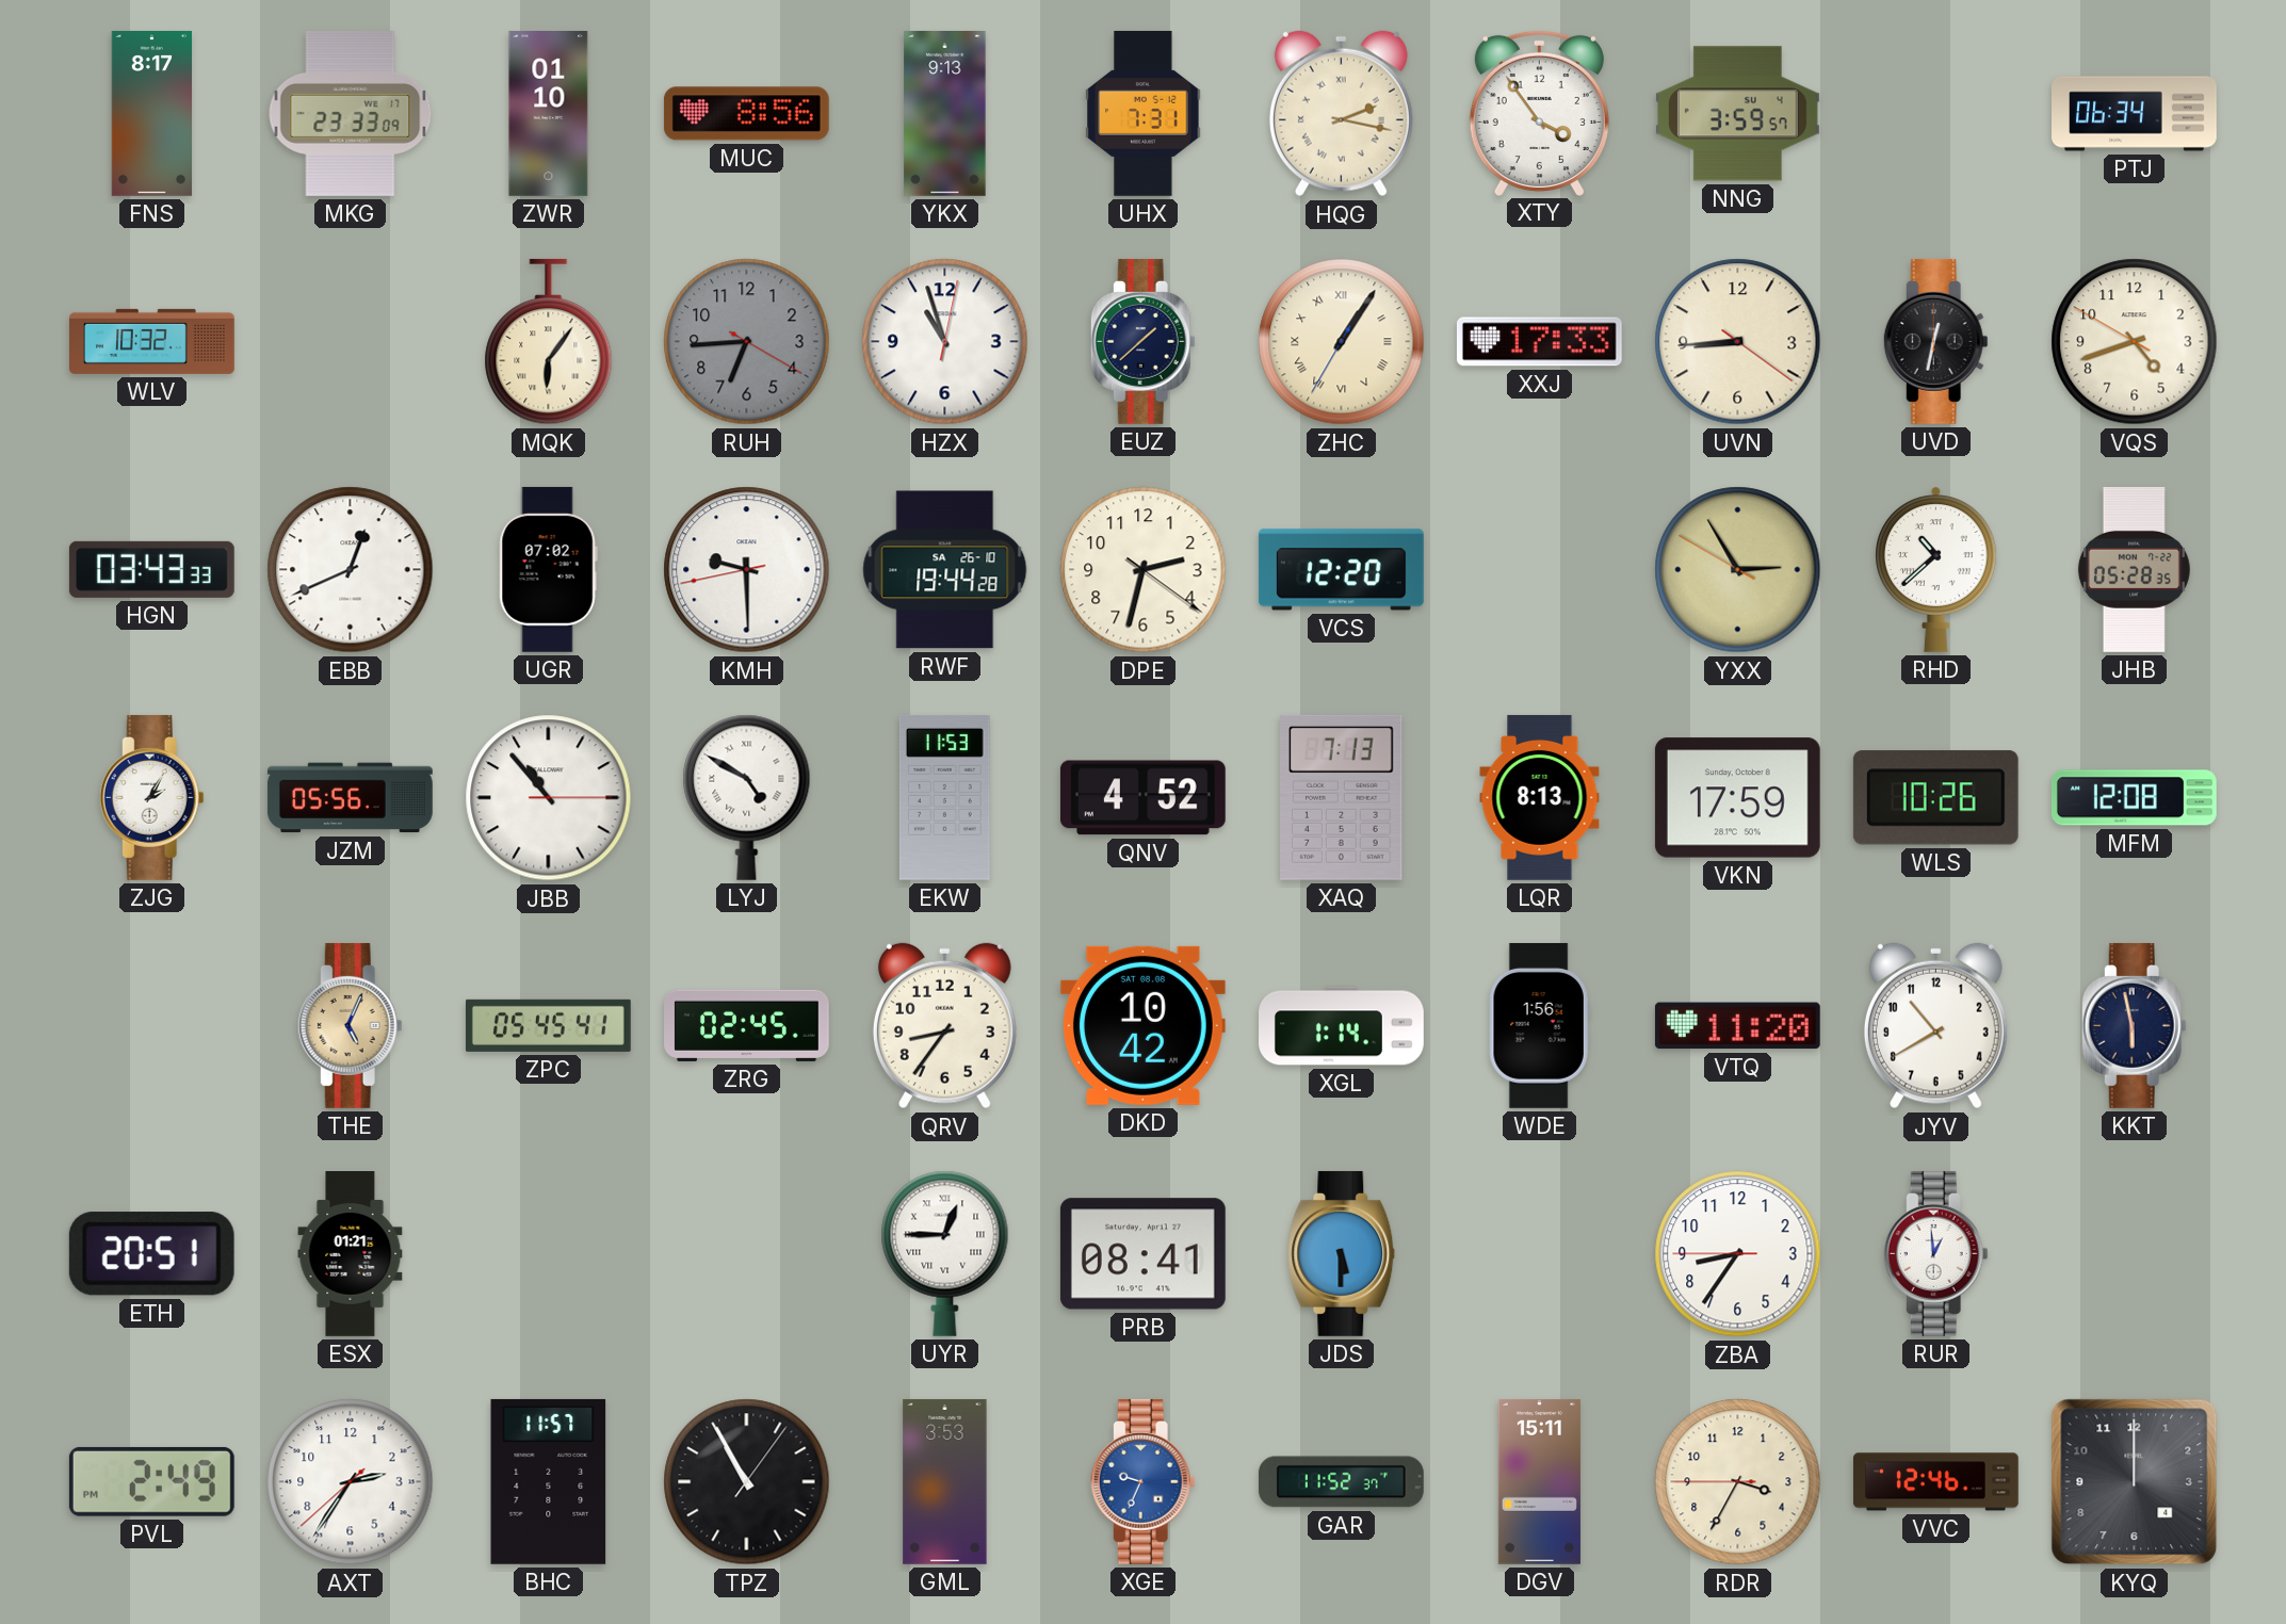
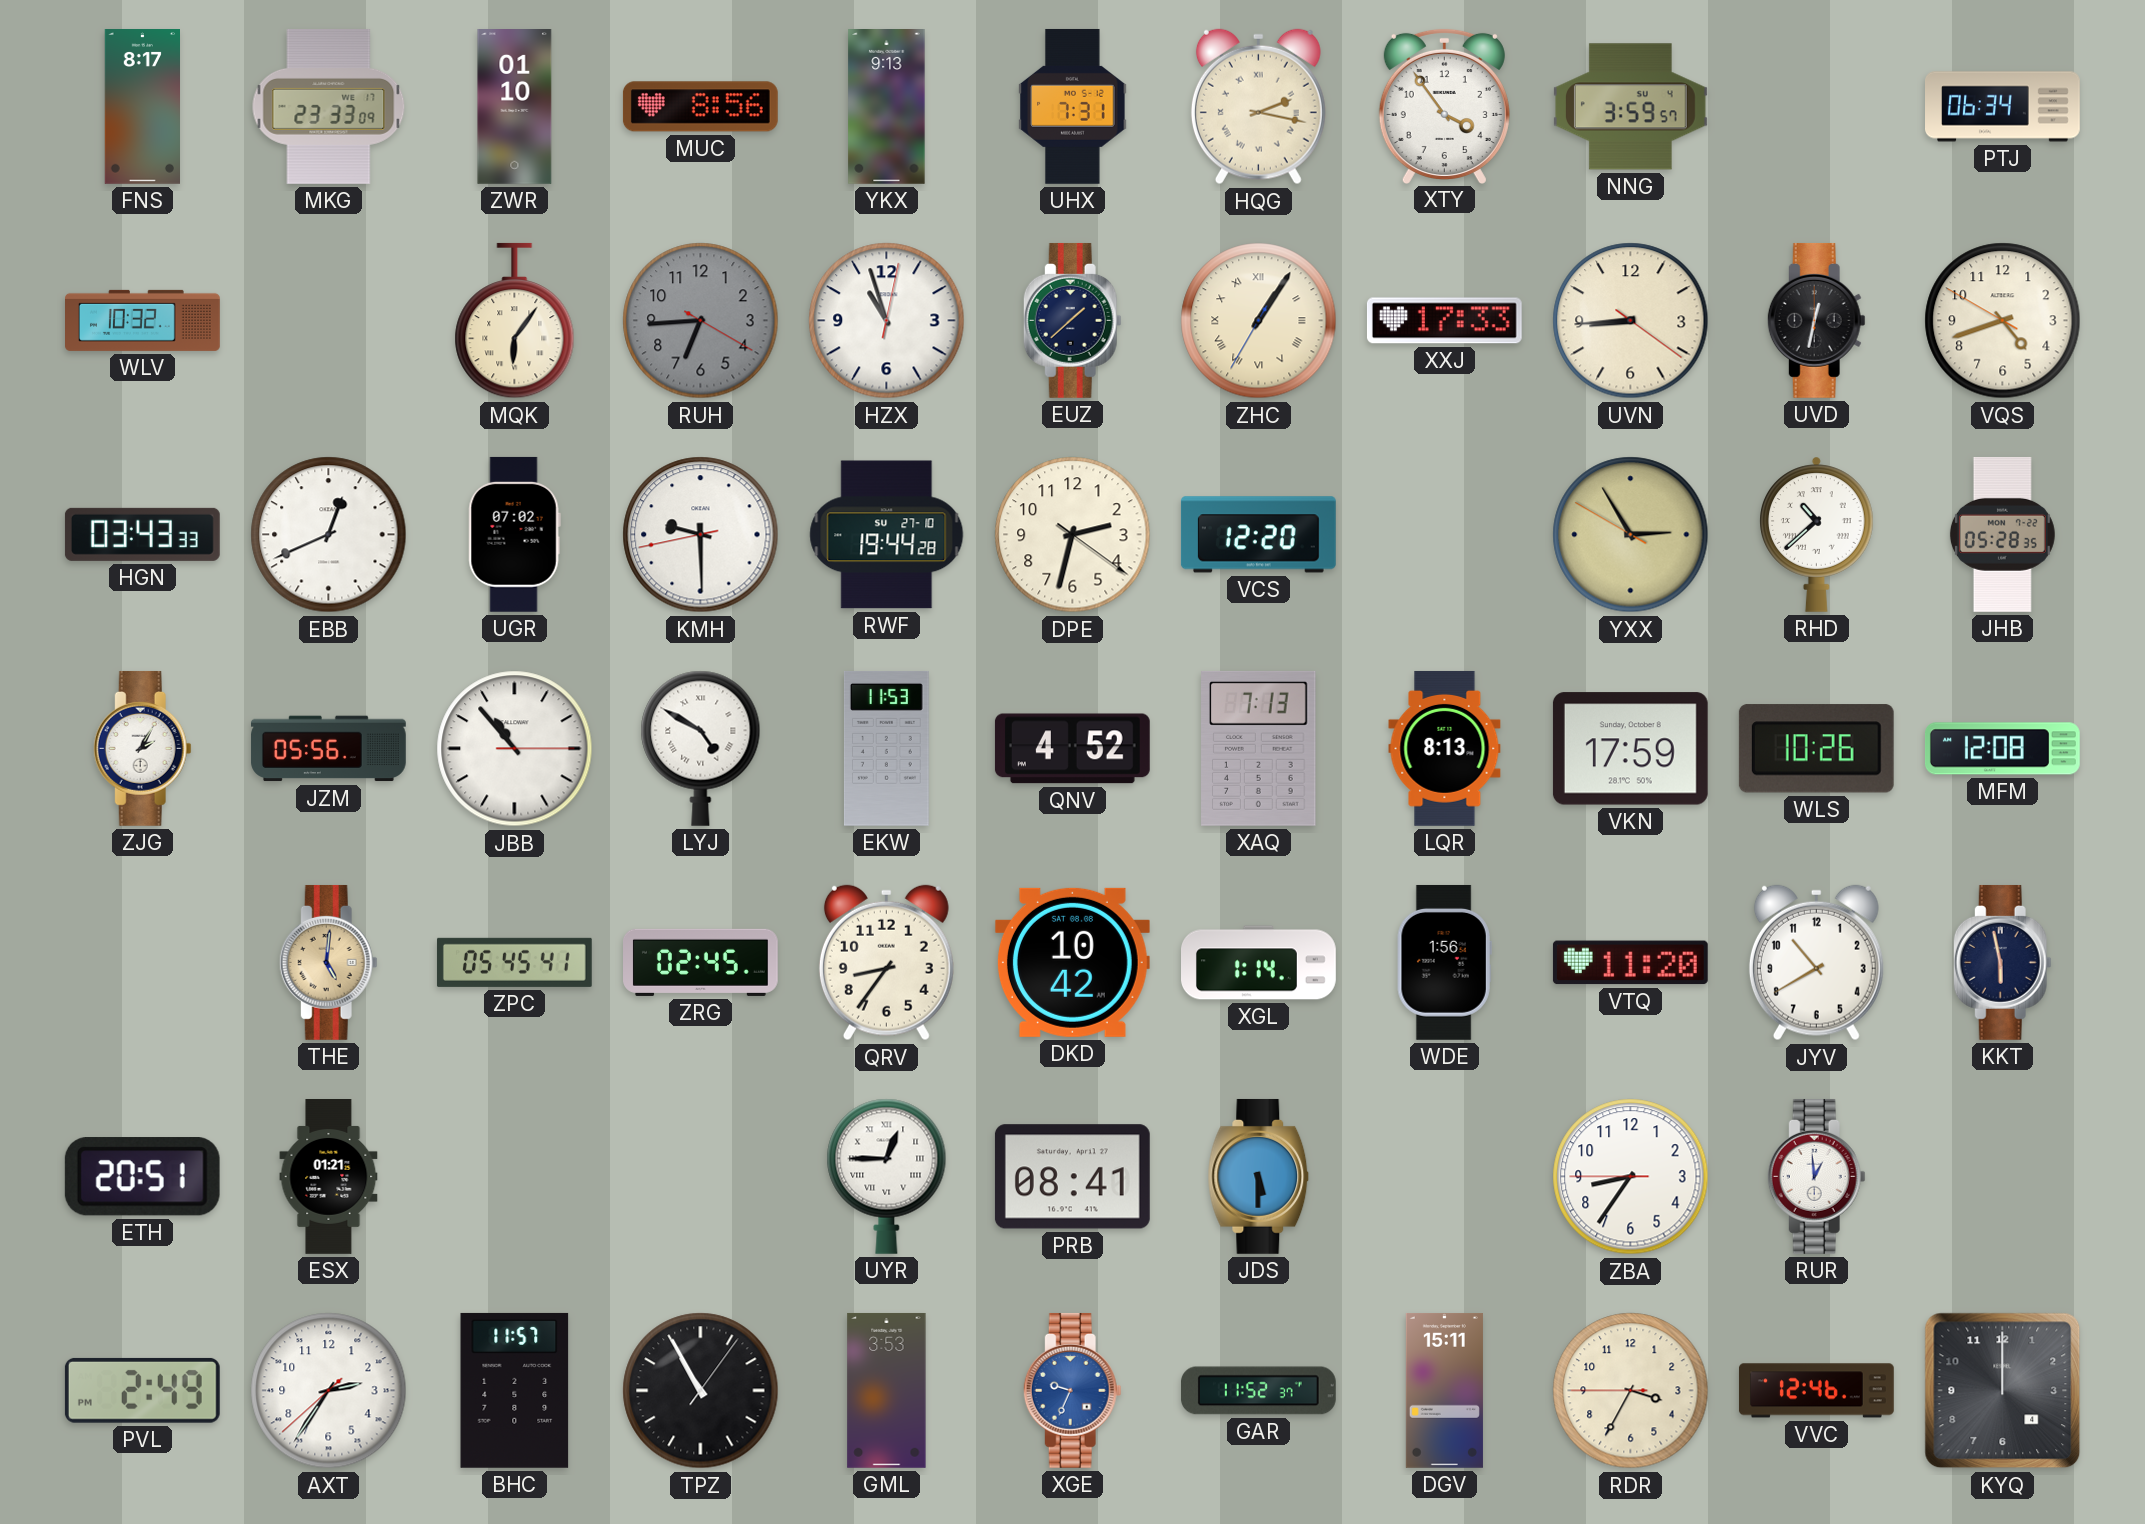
RWF date: SA 26-10 -> SU 27-10 (887, 535)
THE: 5:04 -> 5:01 (328, 962)
